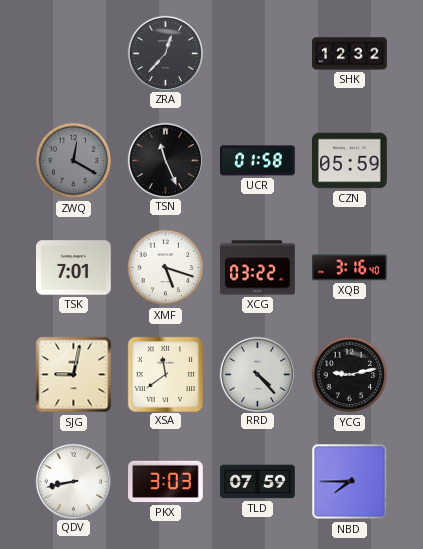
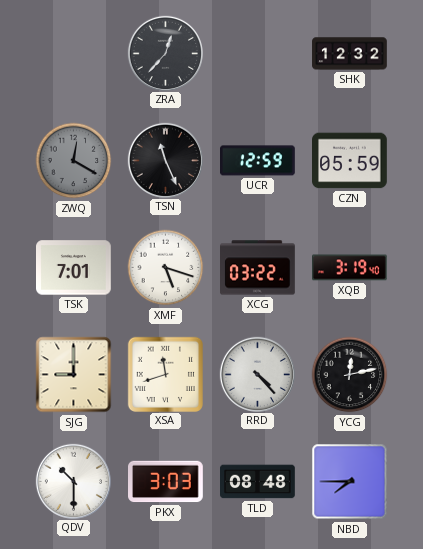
UCR: 01:58 -> 12:59 (258, 161)
XQB: 3:16 -> 3:19 (350, 268)
SJG: 9:02 -> 9:00 (74, 375)
XSA: 11:39 -> 11:42 (165, 374)
YCG: 9:13 -> 12:13 (350, 375)
QDV: 8:43 -> 10:30 (73, 481)
TLD: 07:59 -> 08:48 (258, 482)
